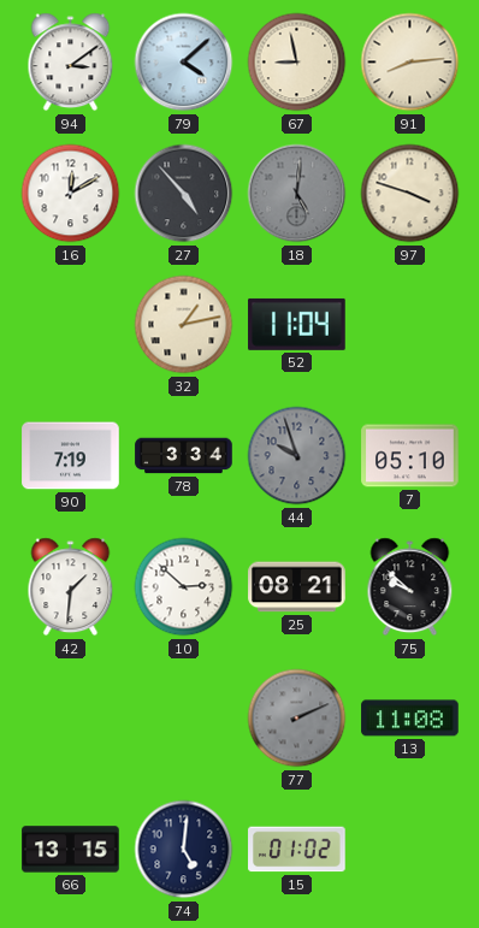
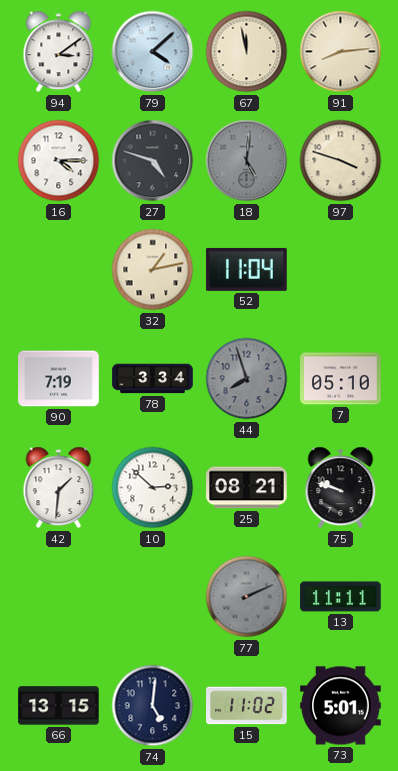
67: 8:58 -> 11:58 (247, 52)
16: 12:10 -> 4:15 (59, 161)
27: 4:53 -> 4:48 (153, 161)
44: 9:57 -> 7:57 (247, 379)
75: 9:52 -> 9:48 (341, 488)
13: 11:08 -> 11:11 (341, 597)
15: 01:02 -> 11:02 (247, 706)
73: none -> 5:01 (341, 706)
